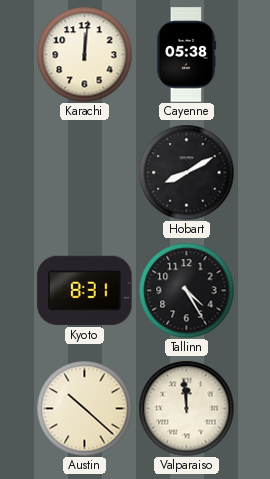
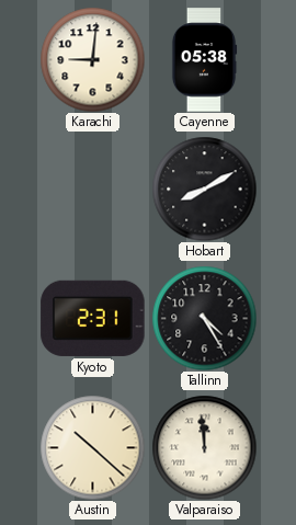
Karachi: 12:01 -> 9:01 (92, 59)
Kyoto: 8:31 -> 2:31 (93, 318)
